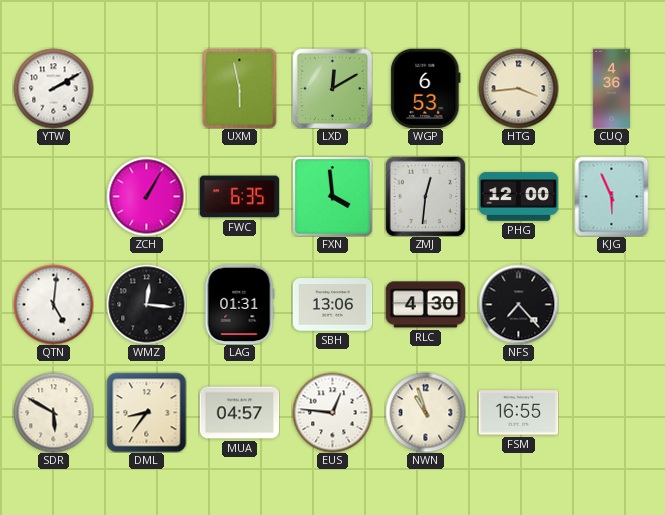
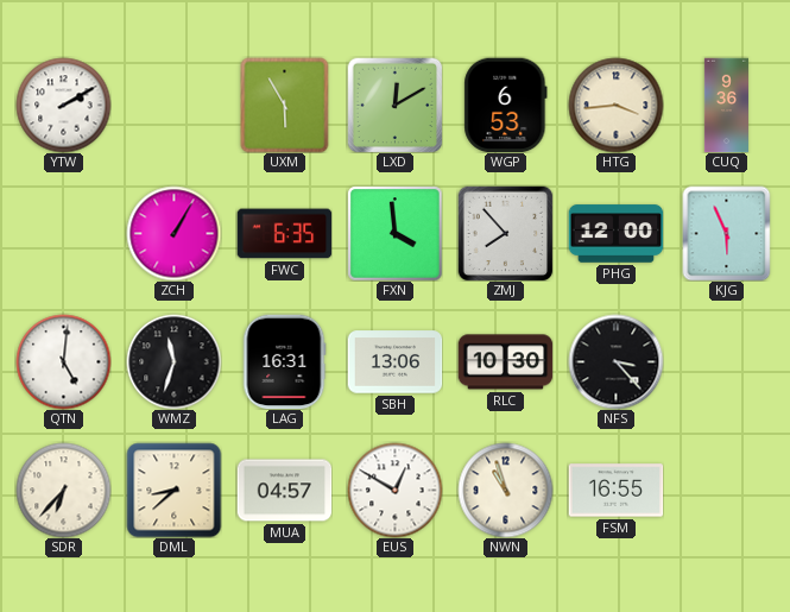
UXM: 5:58 -> 5:55 (285, 105)
CUQ: 4:36 -> 9:36 (726, 105)
ZMJ: 12:31 -> 7:53 (505, 233)
WMZ: 12:16 -> 11:33 (173, 361)
LAG: 01:31 -> 16:31 (284, 361)
RLC: 4:30 -> 10:30 (505, 362)
NFS: 7:23 -> 3:23 (615, 361)
SDR: 5:50 -> 6:37 (63, 490)
DML: 8:36 -> 8:38 (173, 490)
EUS: 12:46 -> 12:50 (394, 490)
